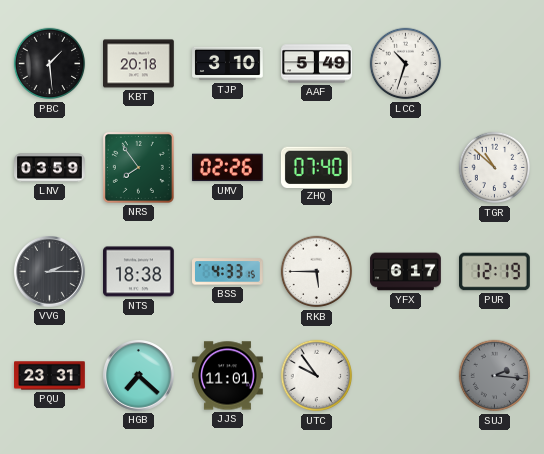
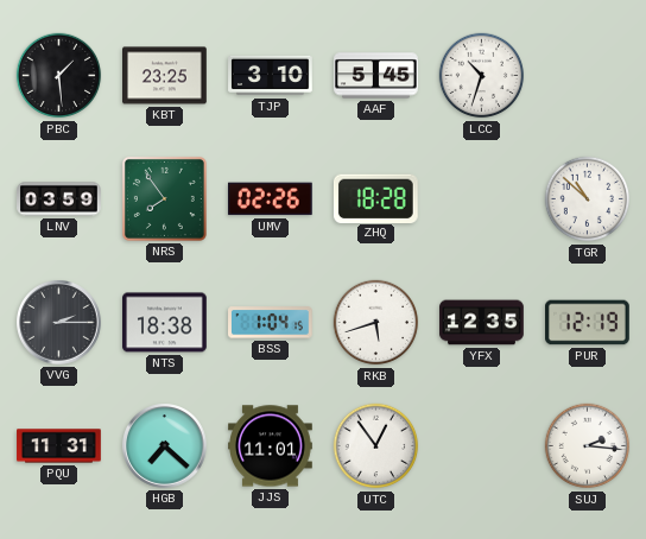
KBT: 20:18 -> 23:25 (165, 76)
AAF: 5:49 -> 5:45 (376, 76)
ZHQ: 07:40 -> 18:28 (375, 198)
BSS: 4:33 -> 1:04 (271, 323)
RKB: 5:45 -> 5:42 (376, 323)
YFX: 6:17 -> 12:35 (482, 323)
PQU: 23:31 -> 11:31 (59, 446)
UTC: 9:54 -> 12:54 (376, 446)
SUJ dial: grey -> white (588, 446)
